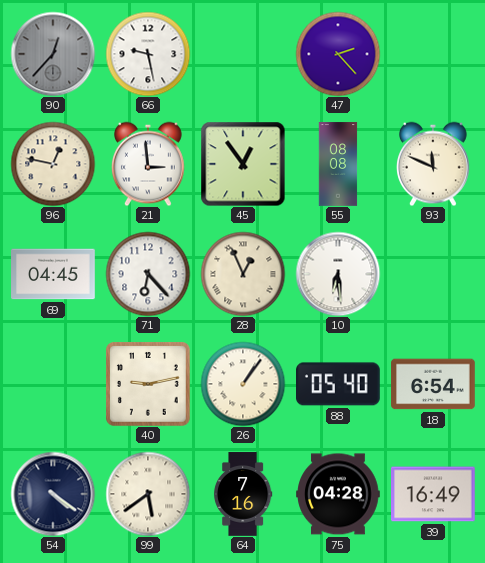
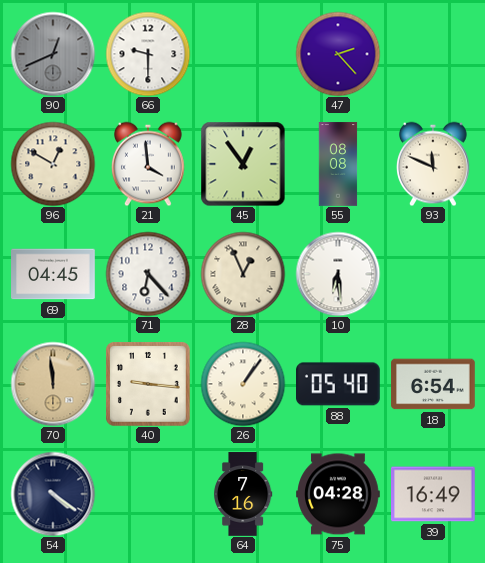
90: 12:37 -> 12:41 (53, 54)
66: 9:28 -> 9:30 (148, 54)
96: 12:47 -> 12:50 (53, 164)
21: 2:59 -> 3:59 (149, 164)
70: none -> 11:59 (53, 384)
40: 9:13 -> 9:16 (149, 385)
99: 5:39 -> none (148, 494)
